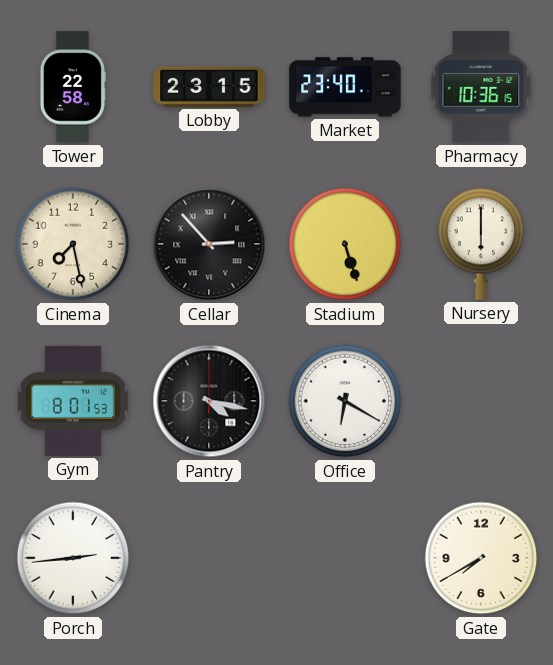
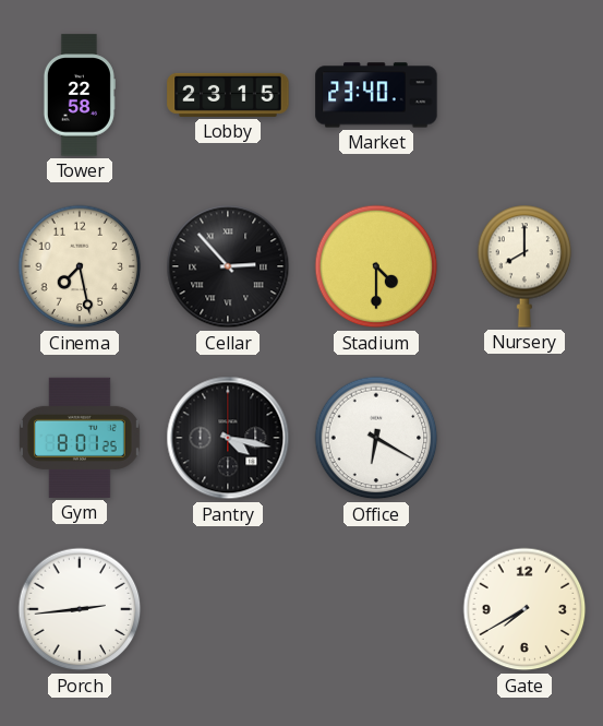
Pharmacy: 10:36 -> none (481, 87)
Stadium: 5:27 -> 4:30 (376, 266)
Nursery: 6:00 -> 8:00 (524, 266)
Gym: 8:01:53 -> 8:01:25 (80, 438)
